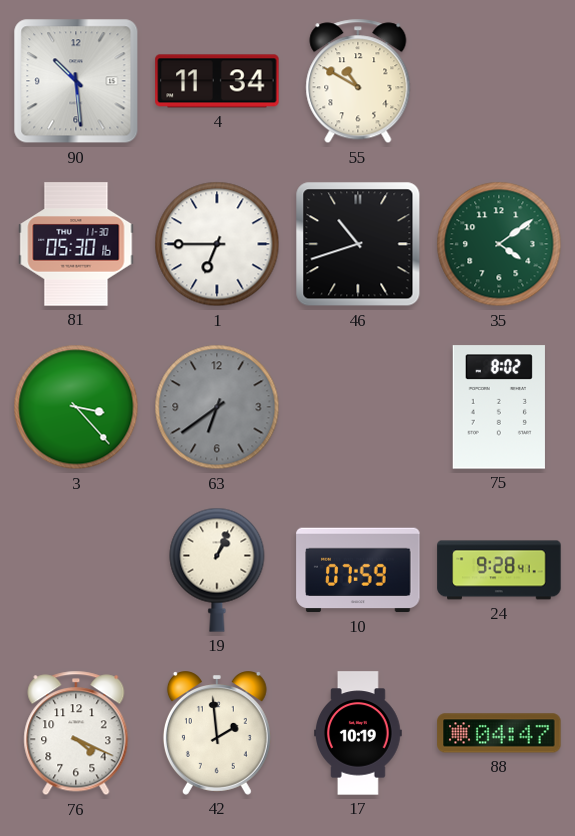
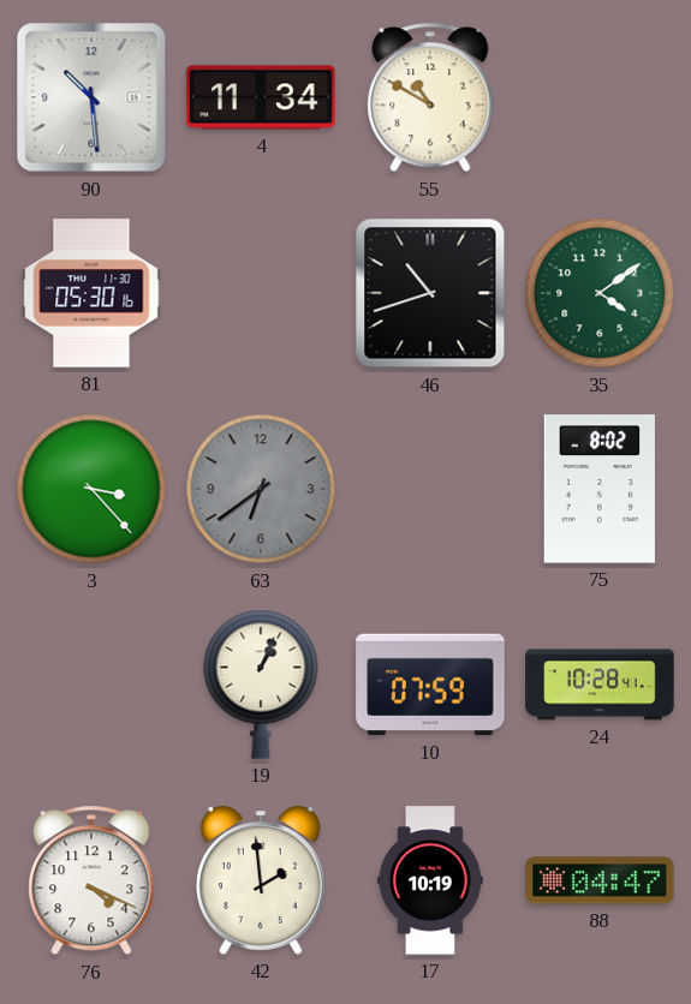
1: 6:45 -> none (217, 244)
24: 9:28 -> 10:28 (600, 685)
